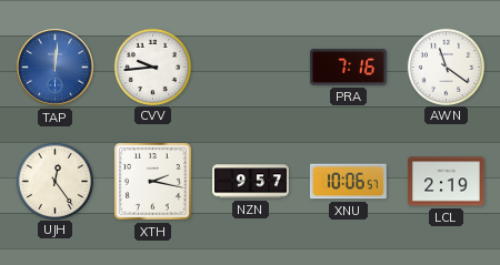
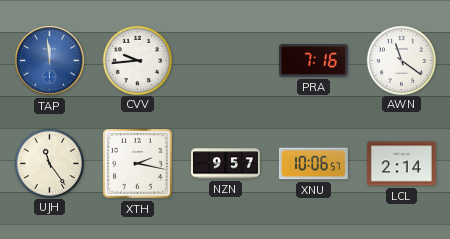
TAP: 12:01 -> 11:59 (50, 61)
UJH: 12:24 -> 11:24 (49, 163)
LCL: 2:19 -> 2:14 (401, 164)
